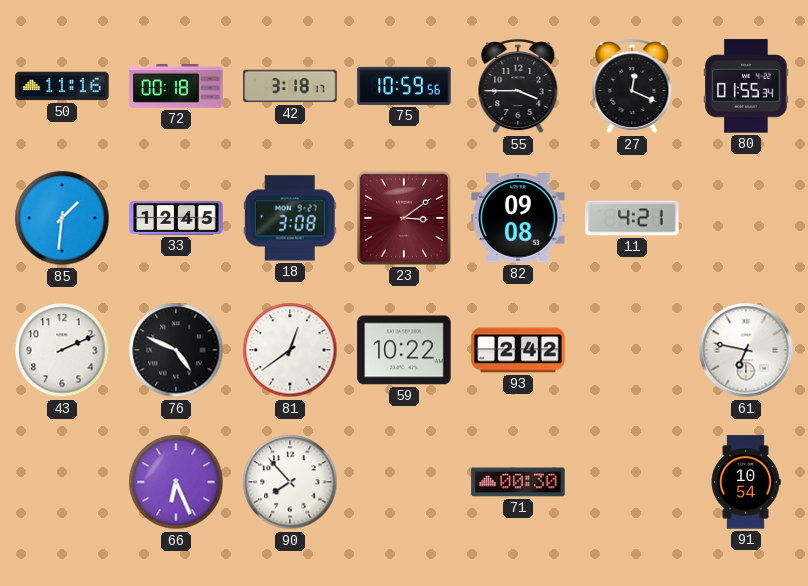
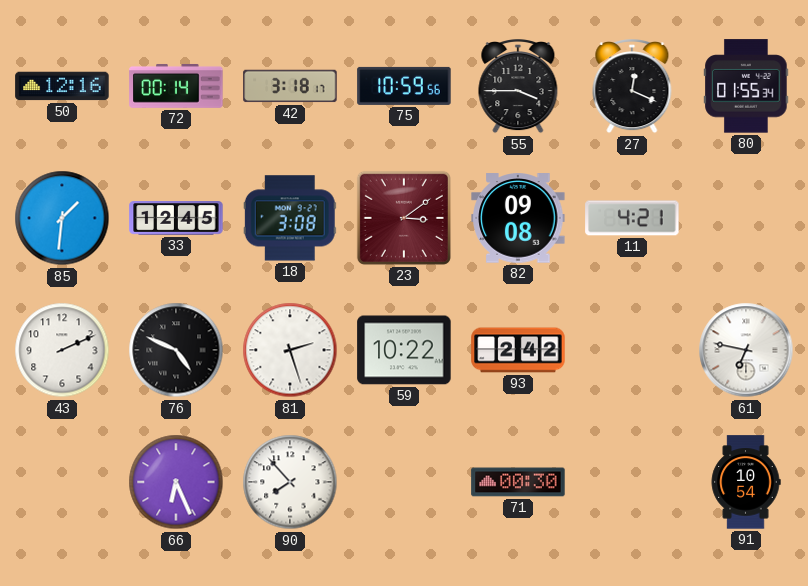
50: 11:16 -> 12:16 (62, 86)
72: 00:18 -> 00:14 (176, 86)
81: 12:39 -> 2:27 (290, 350)
